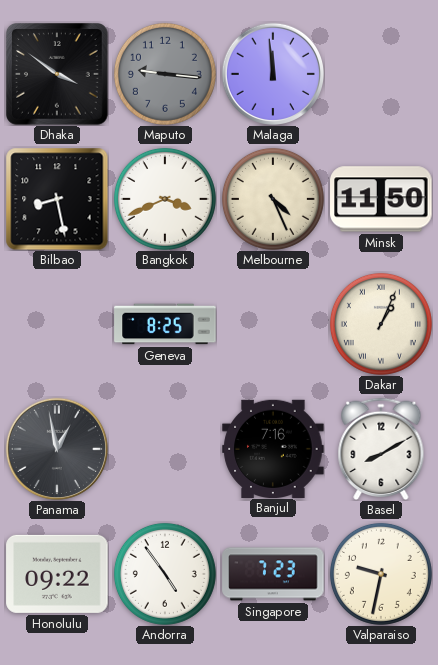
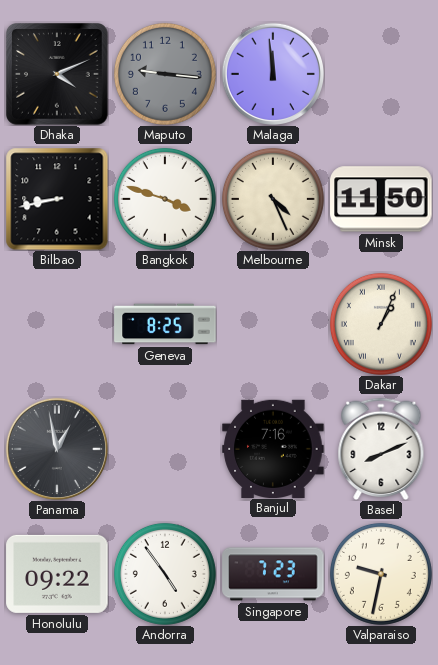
Dhaka: 3:51 -> 4:11 (58, 75)
Bilbao: 8:28 -> 8:43 (57, 199)
Bangkok: 3:41 -> 3:48 (165, 199)
Basel: 8:10 -> 8:11 (381, 449)
